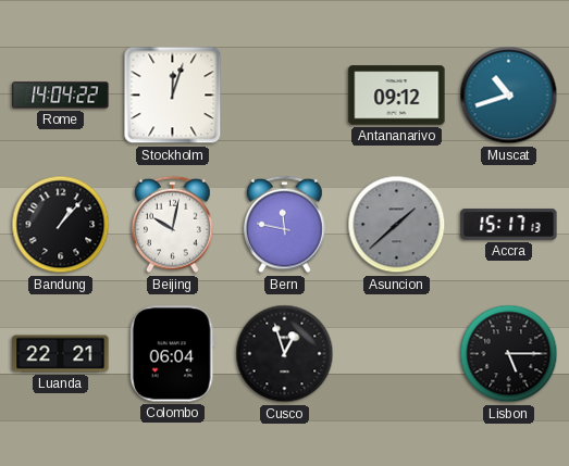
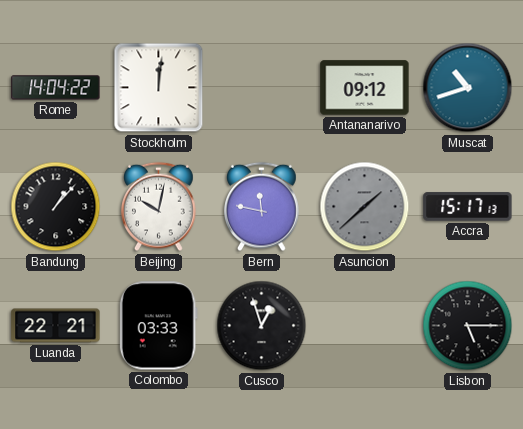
Stockholm: 12:03 -> 12:01 (159, 88)
Colombo: 06:04 -> 03:33 (158, 326)
